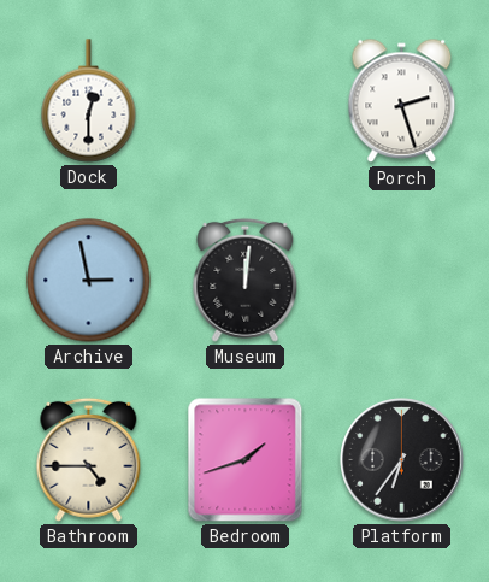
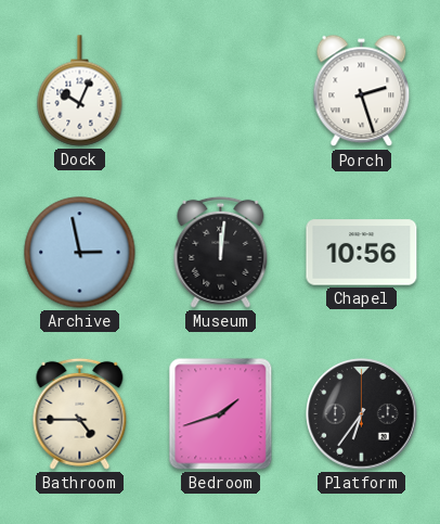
Dock: 12:30 -> 10:04 (80, 91)
Chapel: none -> 10:56 (362, 253)
